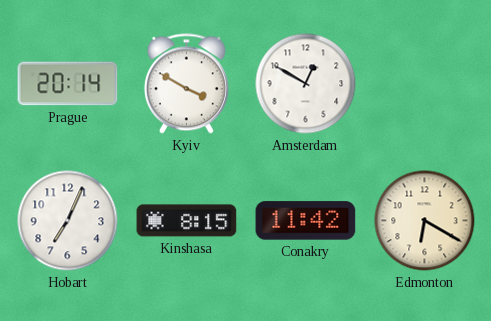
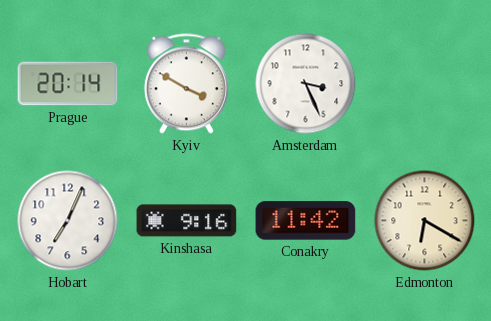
Amsterdam: 12:50 -> 3:26 (306, 84)
Kinshasa: 8:15 -> 9:16 (187, 221)
